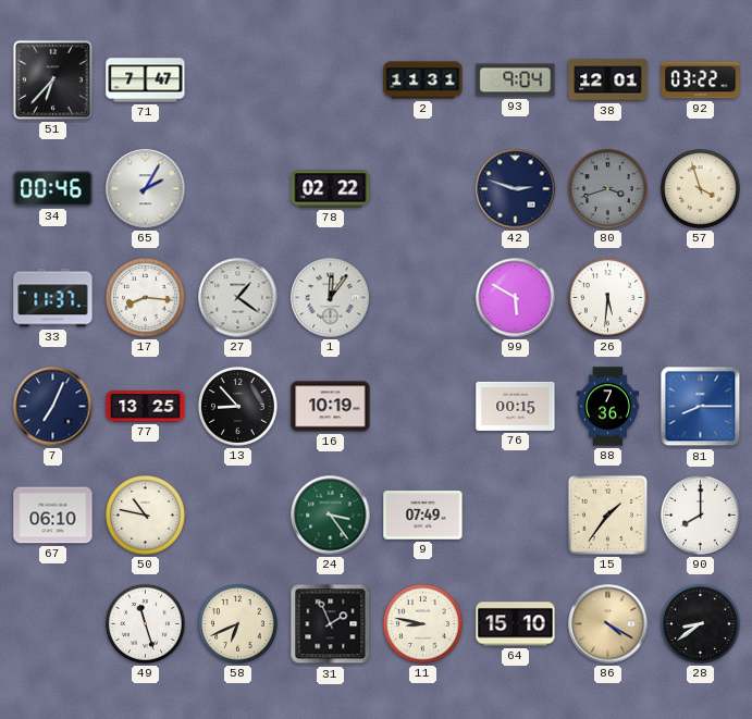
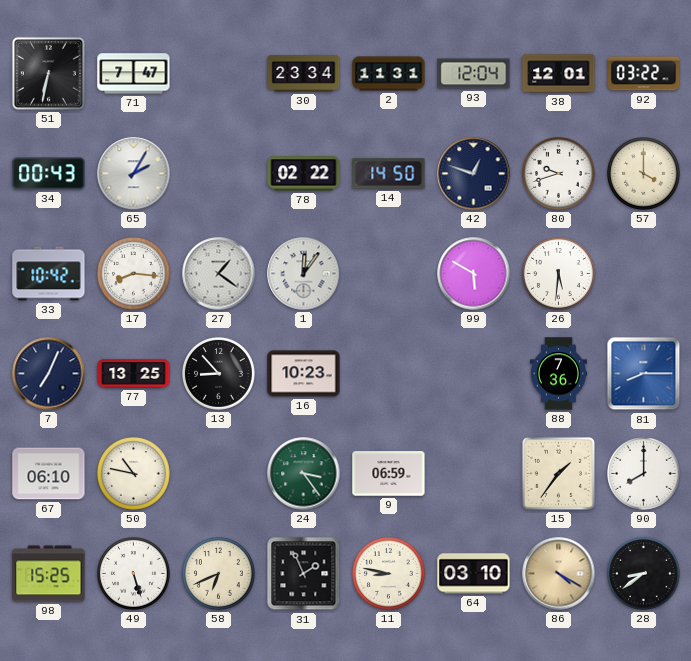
51: 6:37 -> 6:32 (48, 73)
30: none -> 23:34 (304, 74)
93: 9:04 -> 12:04 (474, 74)
34: 00:46 -> 00:43 (49, 174)
14: none -> 14:50 (389, 174)
42: 2:48 -> 12:48 (474, 174)
80: 3:42 -> 9:42 (559, 174)
80 dial: grey -> white (559, 174)
57: 3:57 -> 4:00 (644, 174)
33: 11:37 -> 10:42 (49, 274)
16: 10:19 -> 10:23 (304, 374)
76: 00:15 -> none (516, 406)
9: 07:49 -> 06:59 (389, 474)
98: none -> 15:25 (49, 574)
49: 11:27 -> 5:27 (134, 574)
64: 15:10 -> 03:10 (474, 574)
